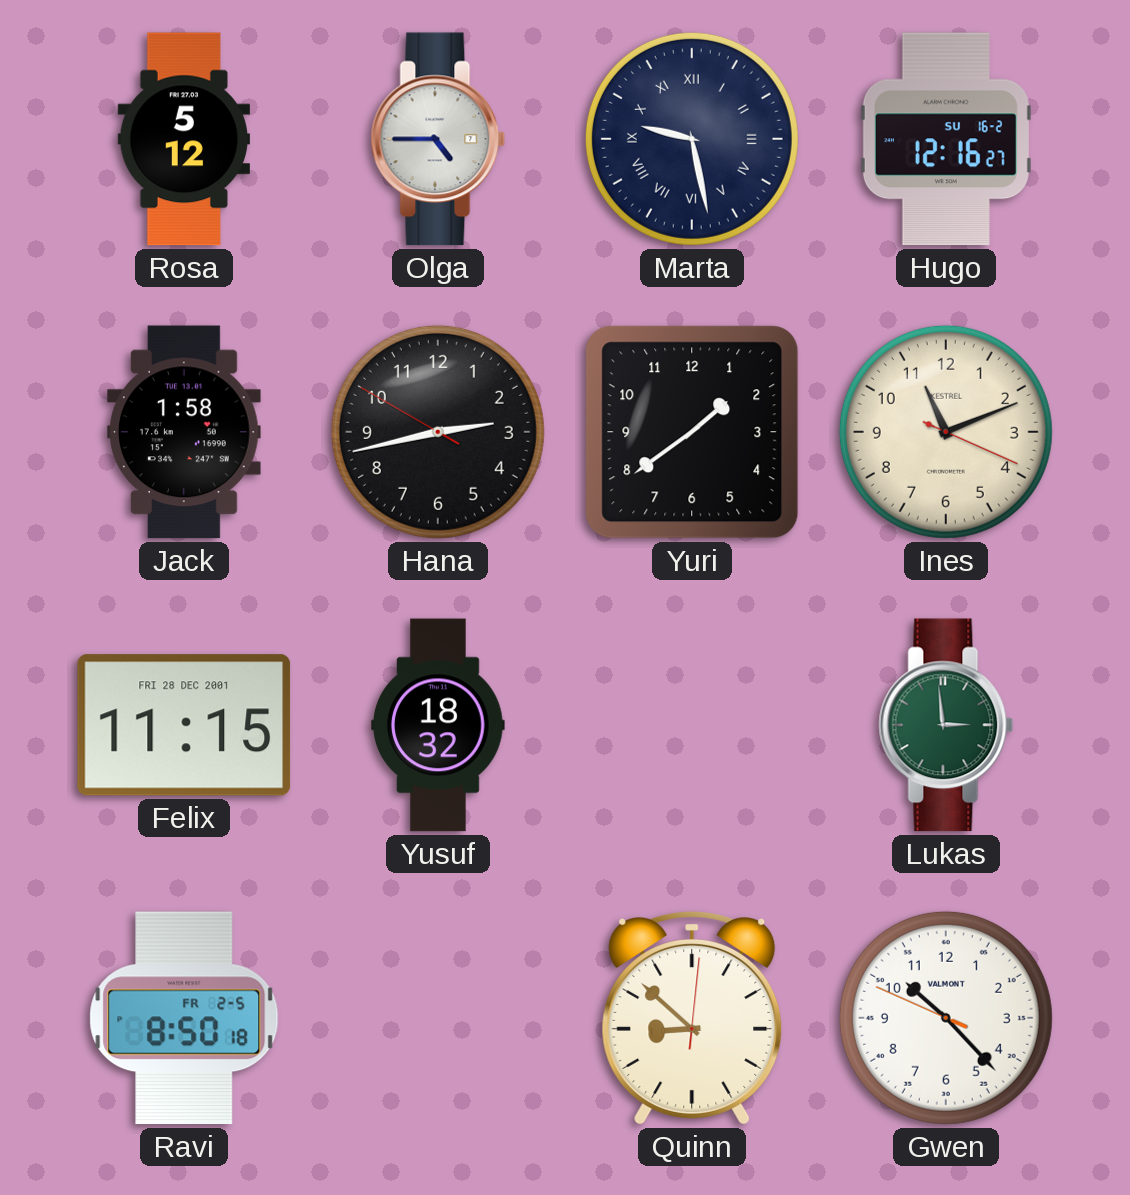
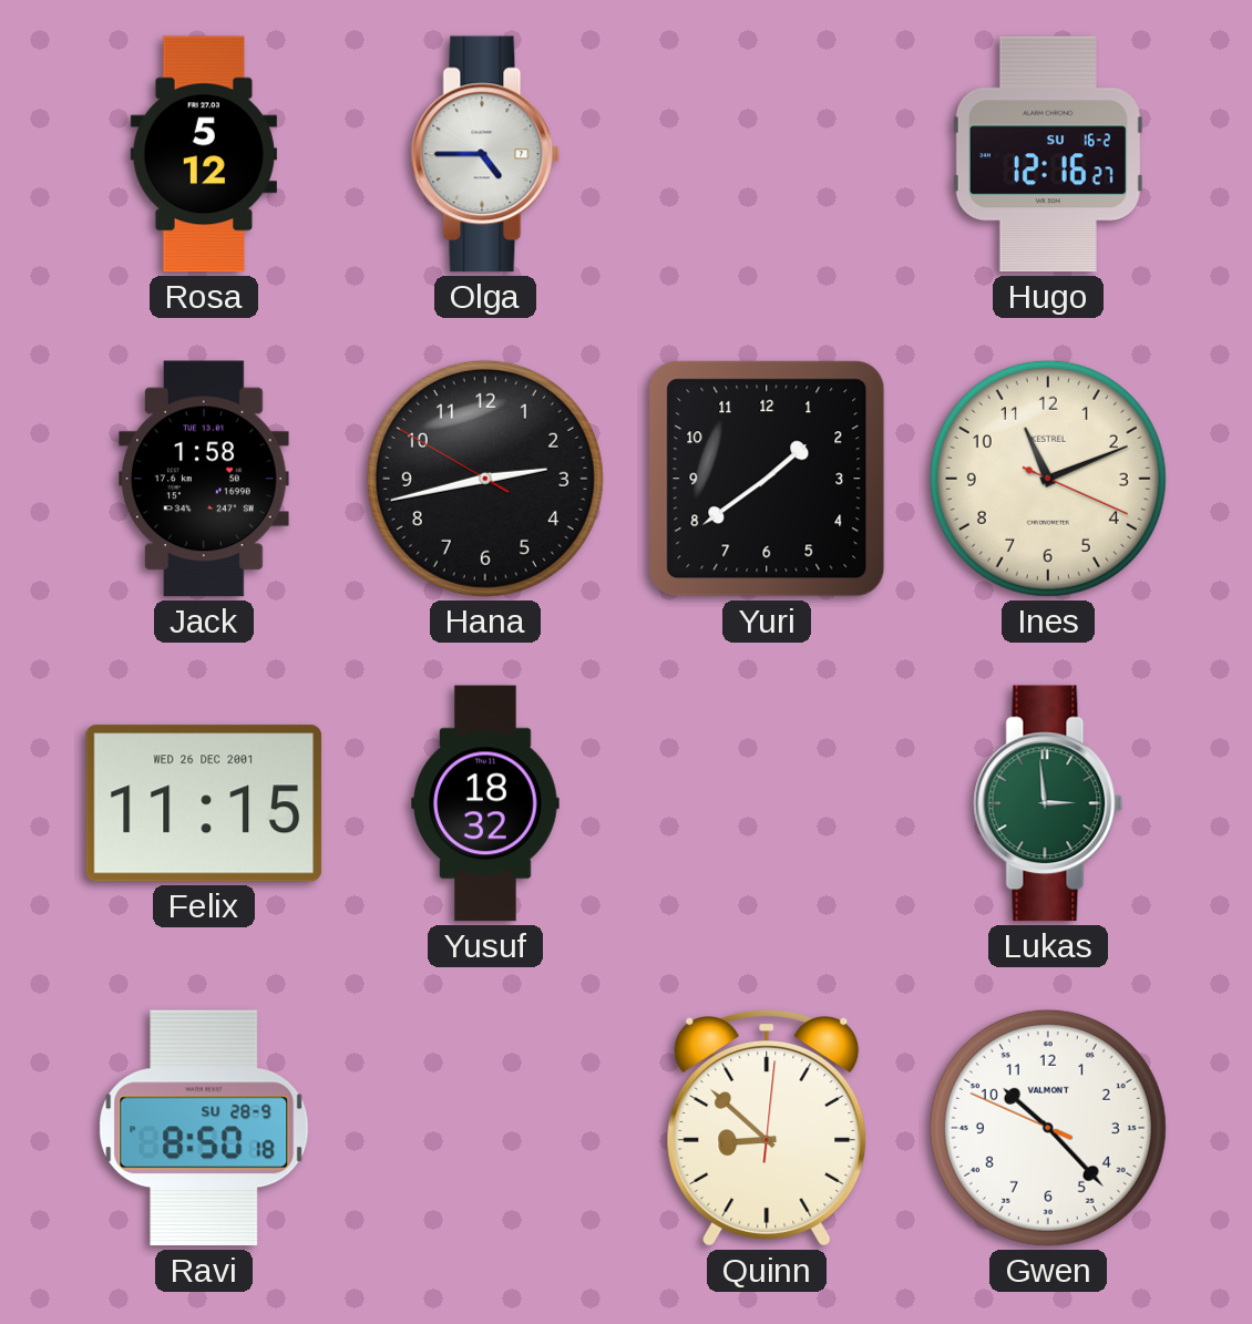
Marta: 9:28 -> none (692, 139)
Felix date: FRI 28 DEC 2001 -> WED 26 DEC 2001 (204, 803)
Ravi date: FR 2-5 -> SU 28-9 (204, 1128)
